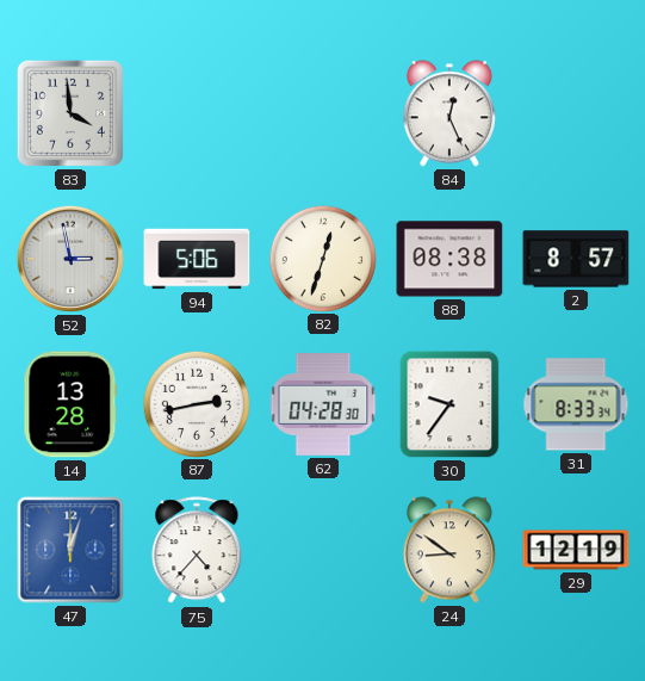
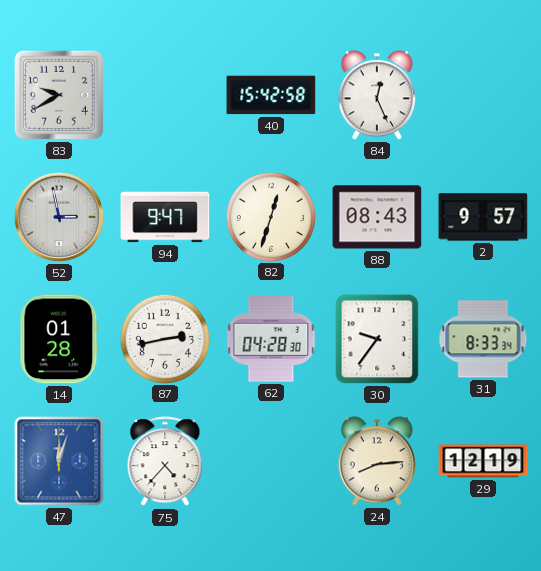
83: 3:59 -> 9:40 (59, 95)
40: none -> 15:42 (271, 95)
94: 5:06 -> 9:47 (165, 217)
88: 08:38 -> 08:43 (377, 217)
2: 8:57 -> 9:57 (483, 217)
14: 13:28 -> 01:28 (59, 339)
24: 8:51 -> 8:14 (377, 461)
